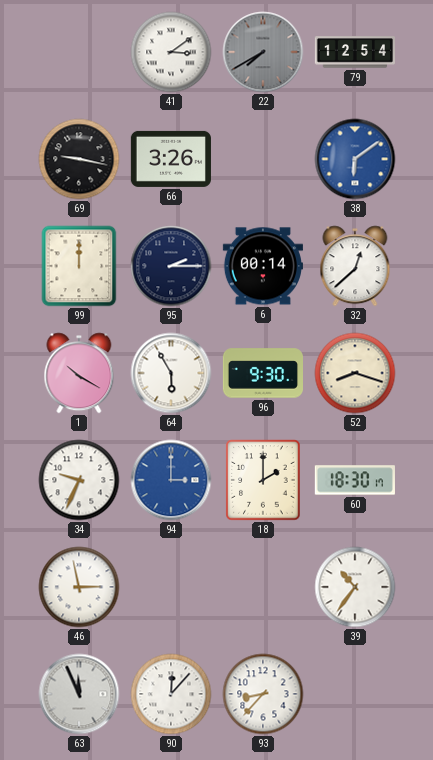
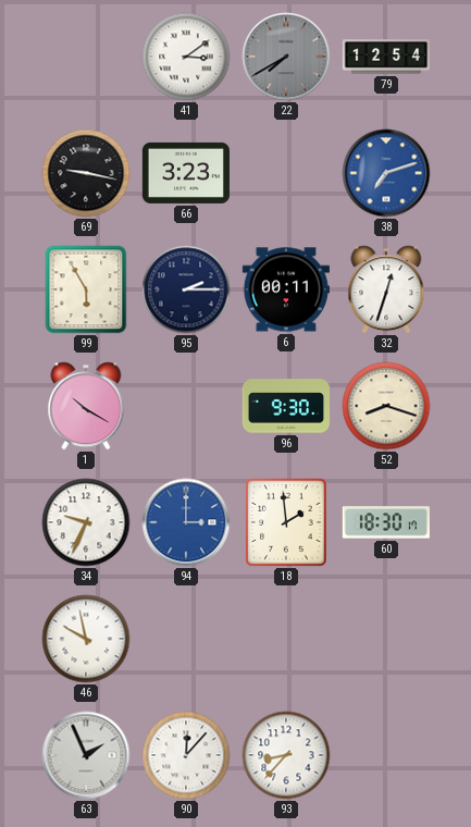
66: 3:26 -> 3:23 (186, 173)
38: 6:09 -> 7:12 (386, 173)
99: 12:00 -> 5:55 (86, 289)
6: 00:14 -> 00:11 (286, 289)
32: 12:38 -> 12:33 (386, 289)
64: 5:55 -> none (171, 373)
18: 2:00 -> 1:59 (286, 522)
46: 2:58 -> 9:58 (86, 639)
39: 10:36 -> none (355, 587)
63: 11:56 -> 1:56 (86, 755)
